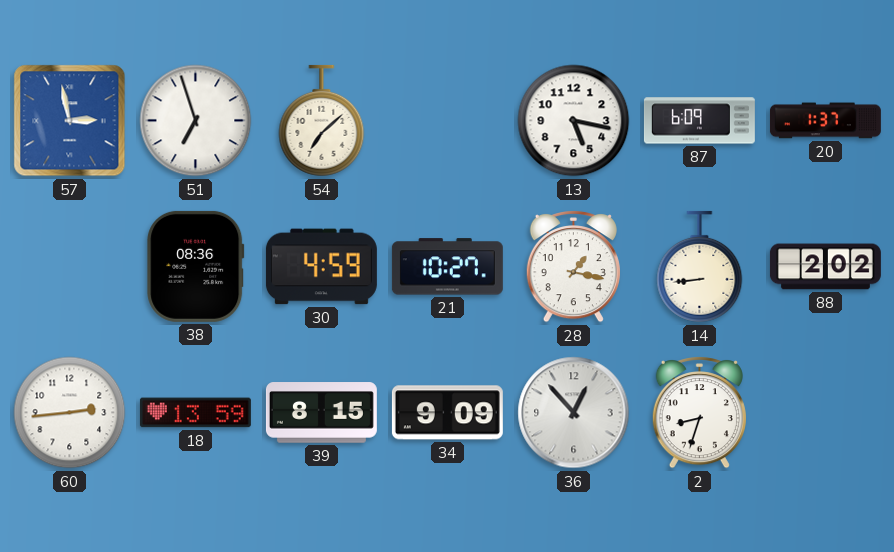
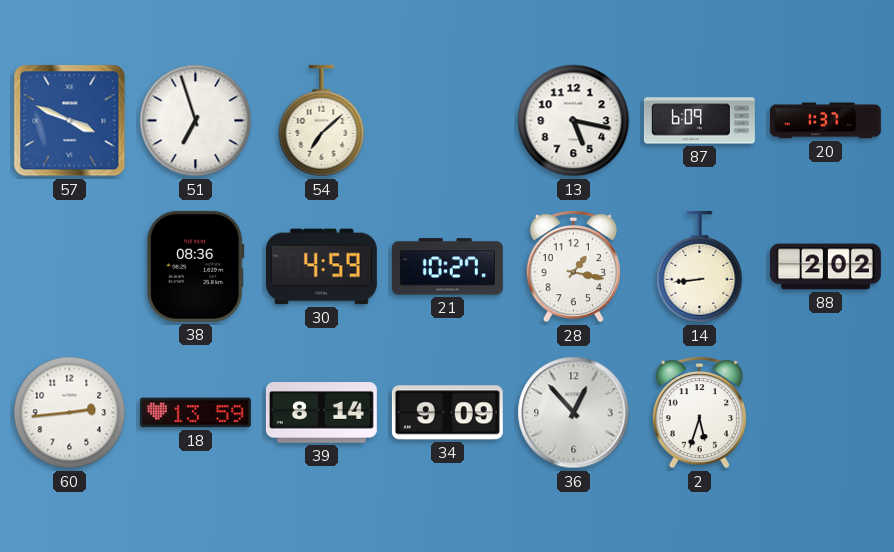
57: 2:58 -> 3:49 (70, 121)
39: 8:15 -> 8:14 (321, 413)
2: 8:33 -> 5:33 (699, 413)
